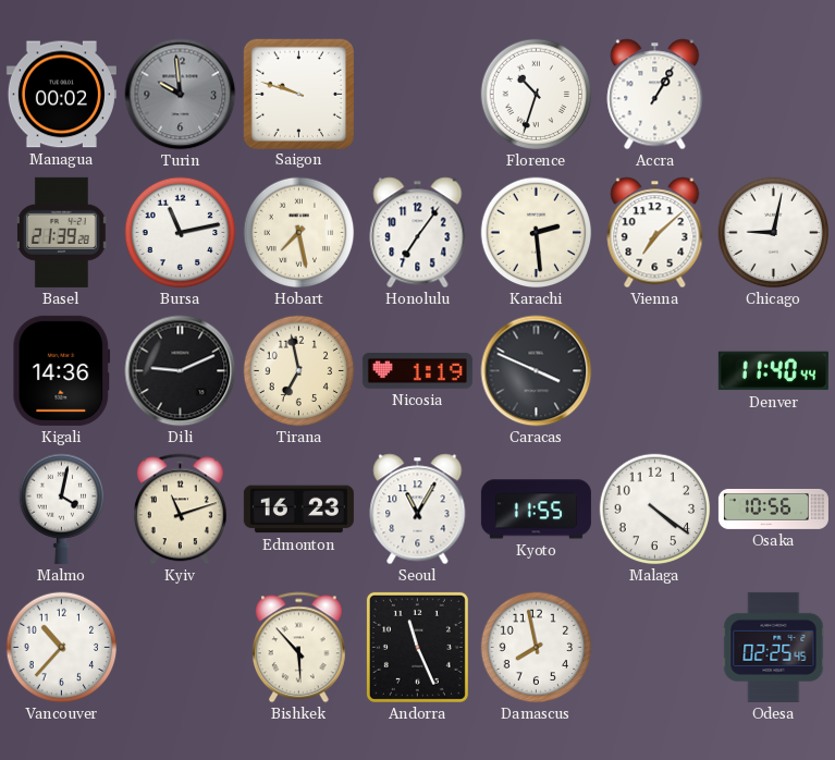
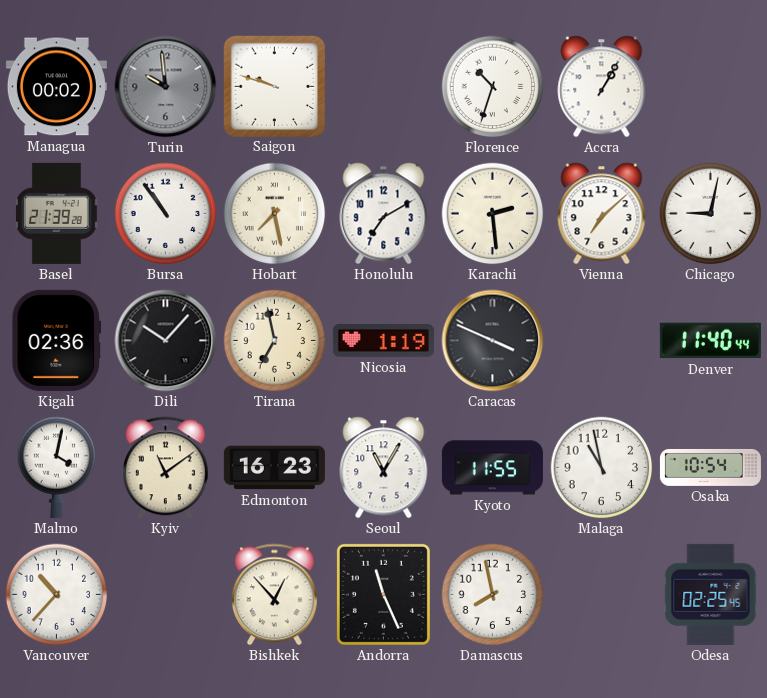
Bursa: 11:13 -> 10:54 (166, 214)
Honolulu: 7:06 -> 7:10 (384, 214)
Kigali: 14:36 -> 02:36 (57, 340)
Dili: 9:11 -> 10:07 (166, 341)
Kyiv: 11:12 -> 11:09 (165, 468)
Malaga: 4:21 -> 10:58 (602, 468)
Osaka: 10:56 -> 10:54 (710, 467)
Bishkek: 5:53 -> 12:53 (274, 595)
